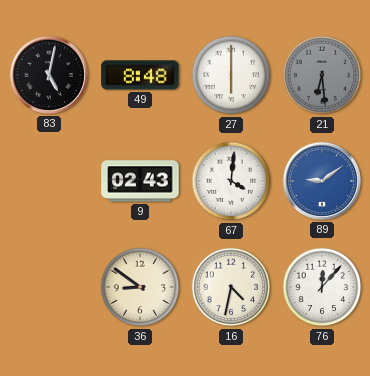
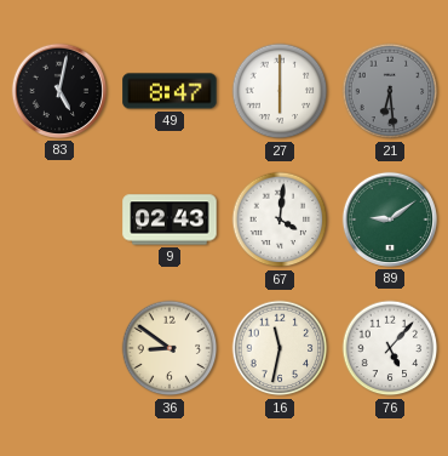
49: 8:48 -> 8:47 (170, 91)
89 dial: blue -> green (390, 220)
16: 4:32 -> 11:32 (280, 348)
76: 12:07 -> 5:07 (390, 348)
